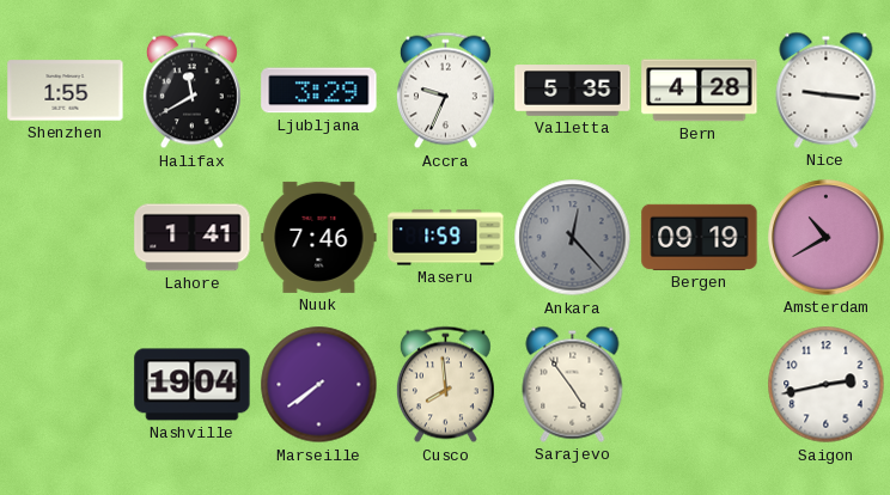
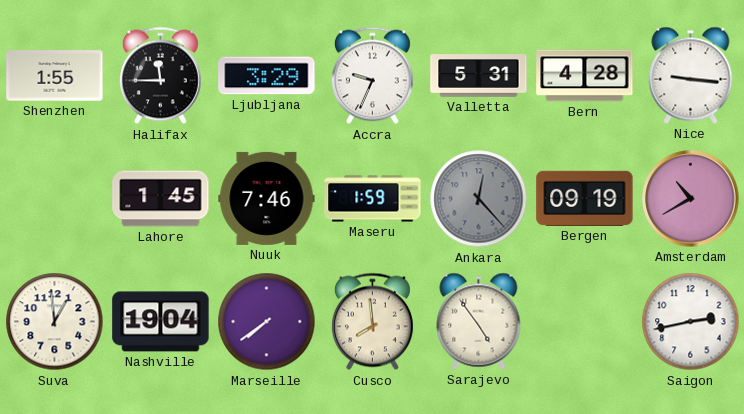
Halifax: 11:40 -> 11:45 (160, 76)
Valletta: 5:35 -> 5:31 (479, 76)
Lahore: 1:41 -> 1:45 (161, 199)
Suva: none -> 12:59 (55, 322)
